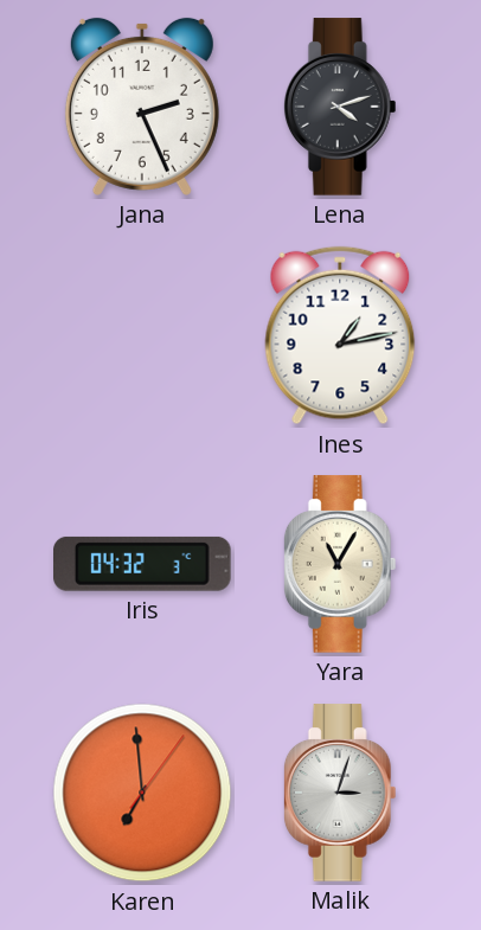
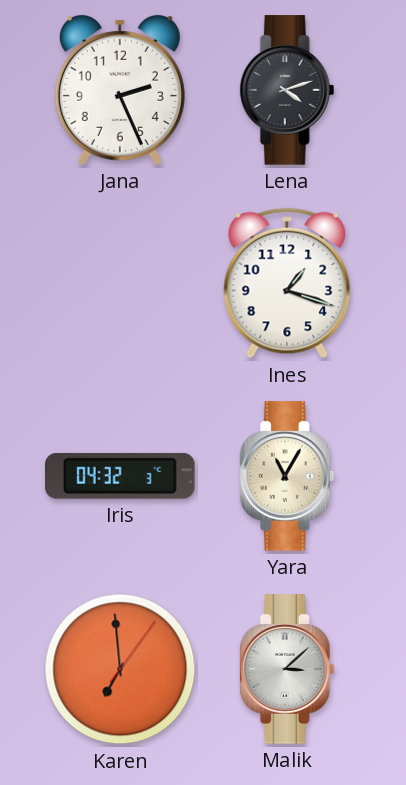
Ines: 1:13 -> 1:18 (287, 283)
Malik: 3:03 -> 3:08 (287, 669)
